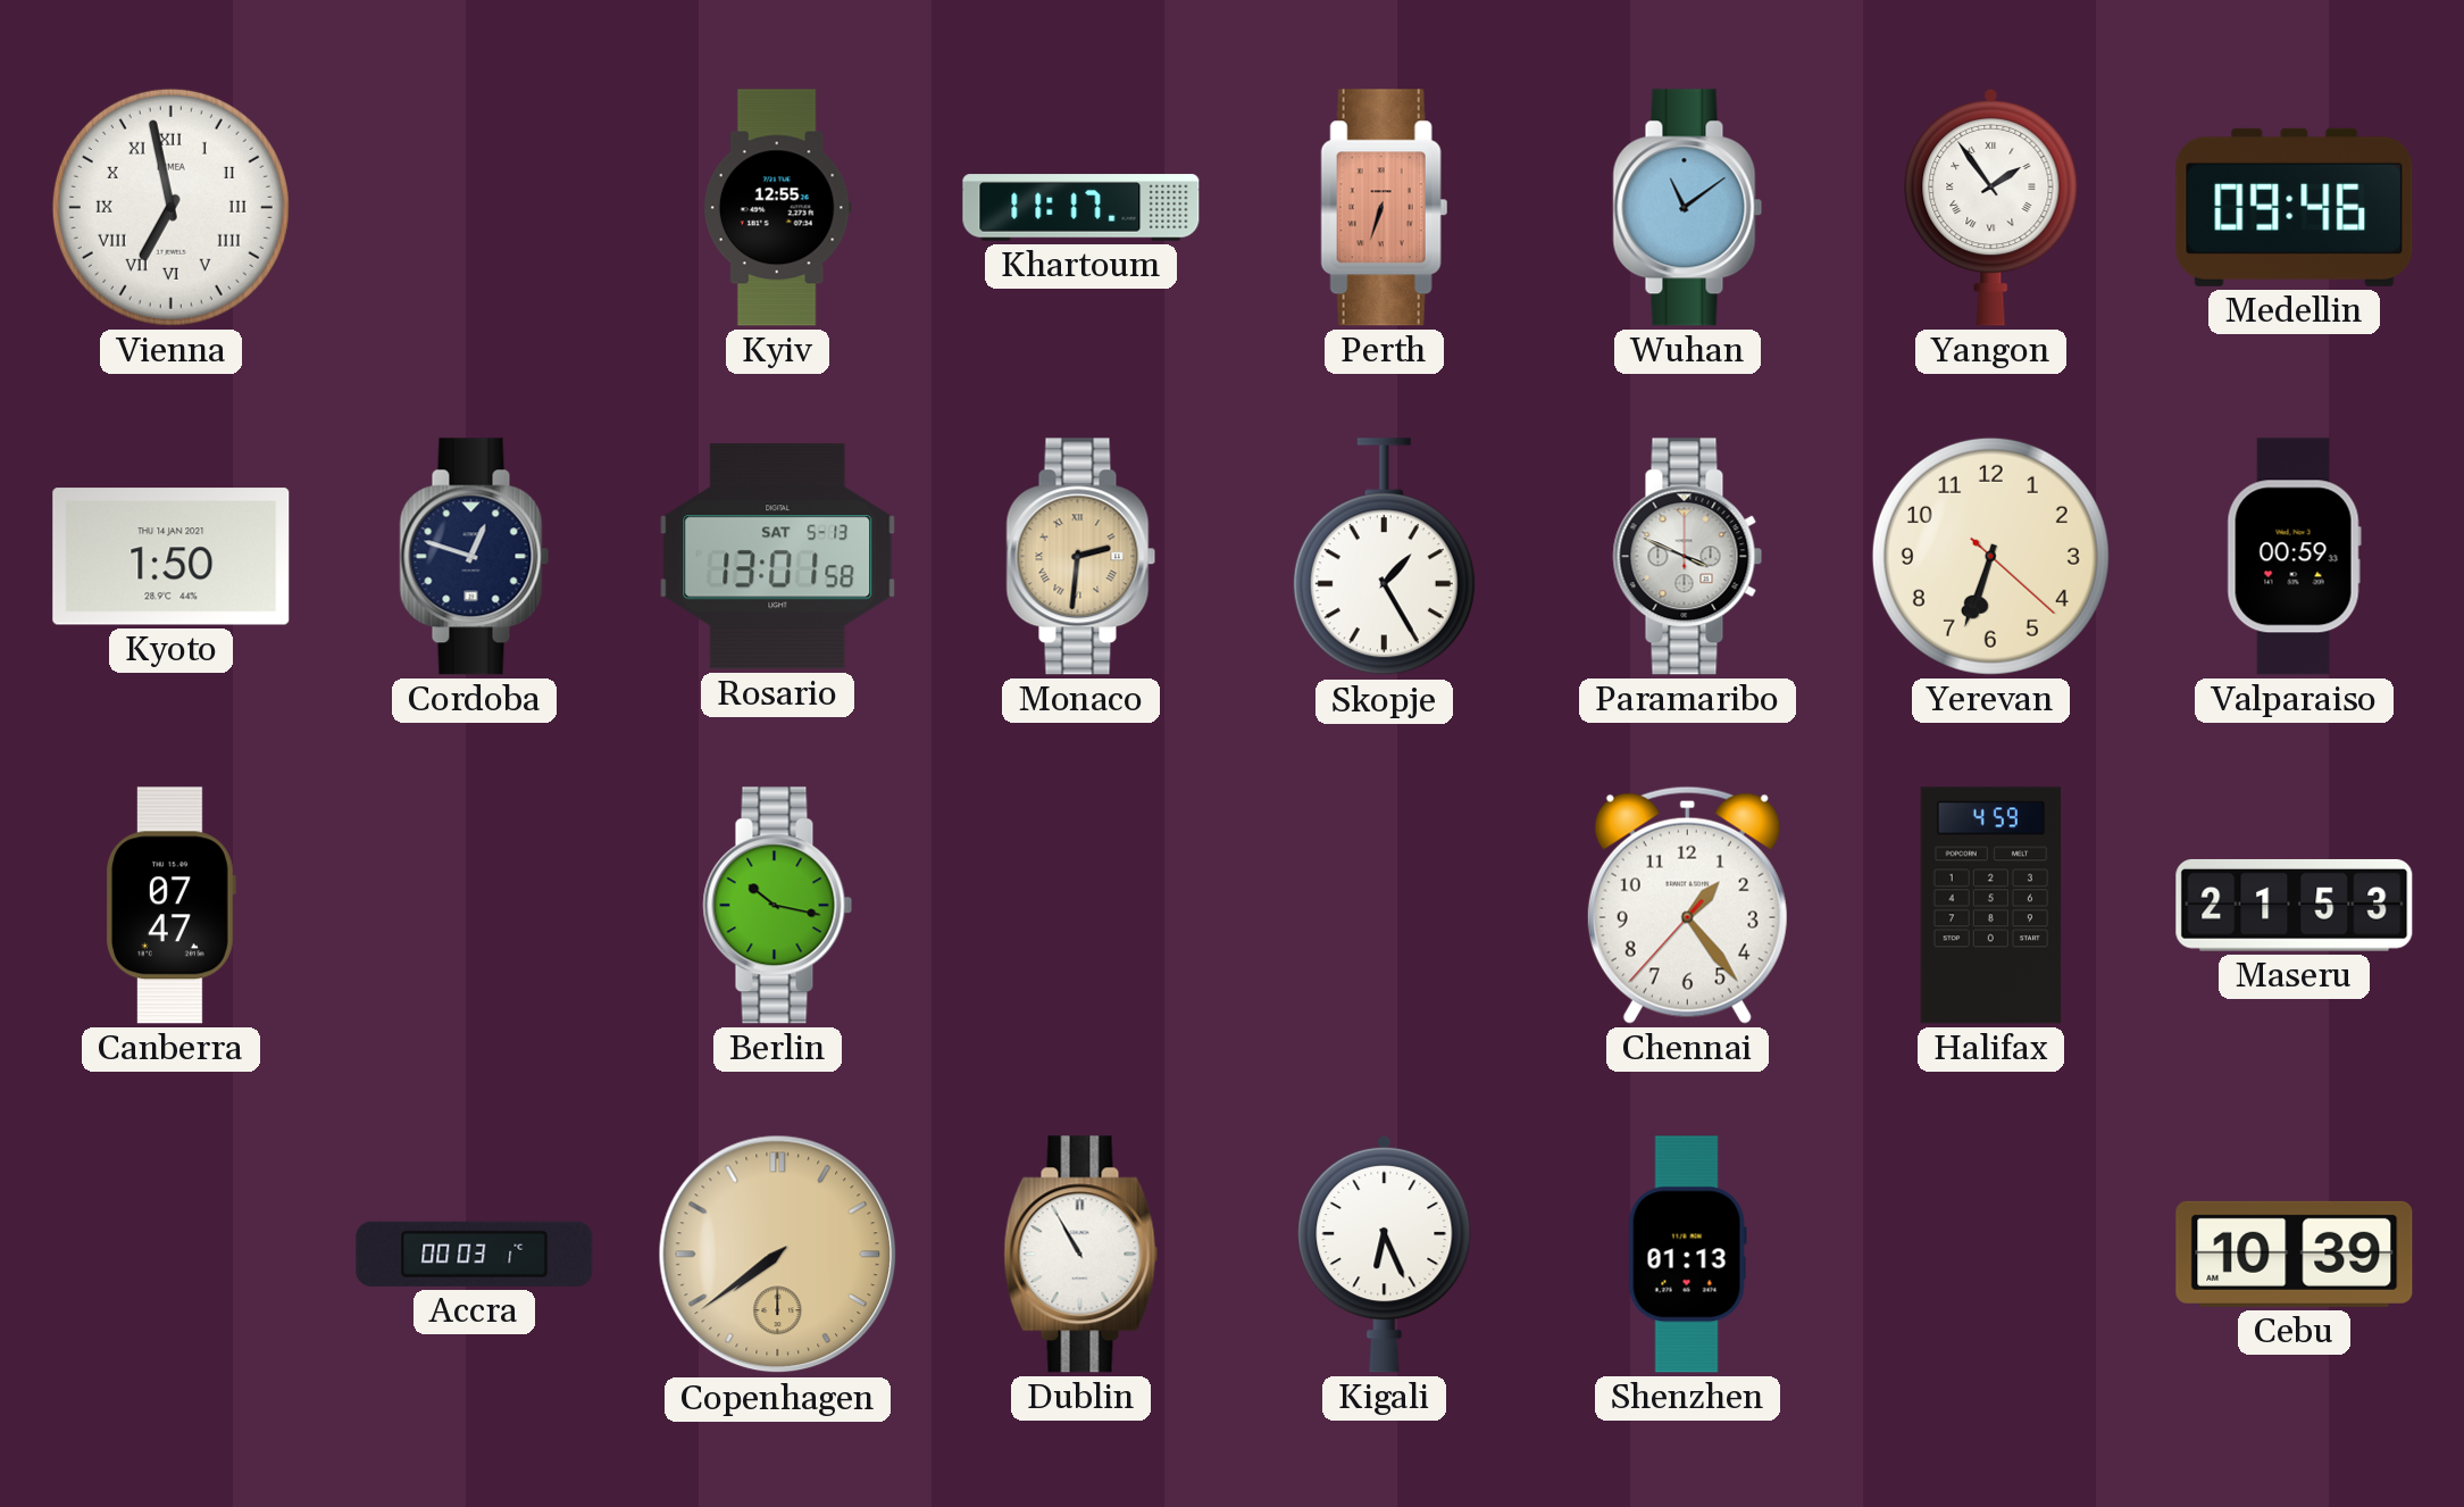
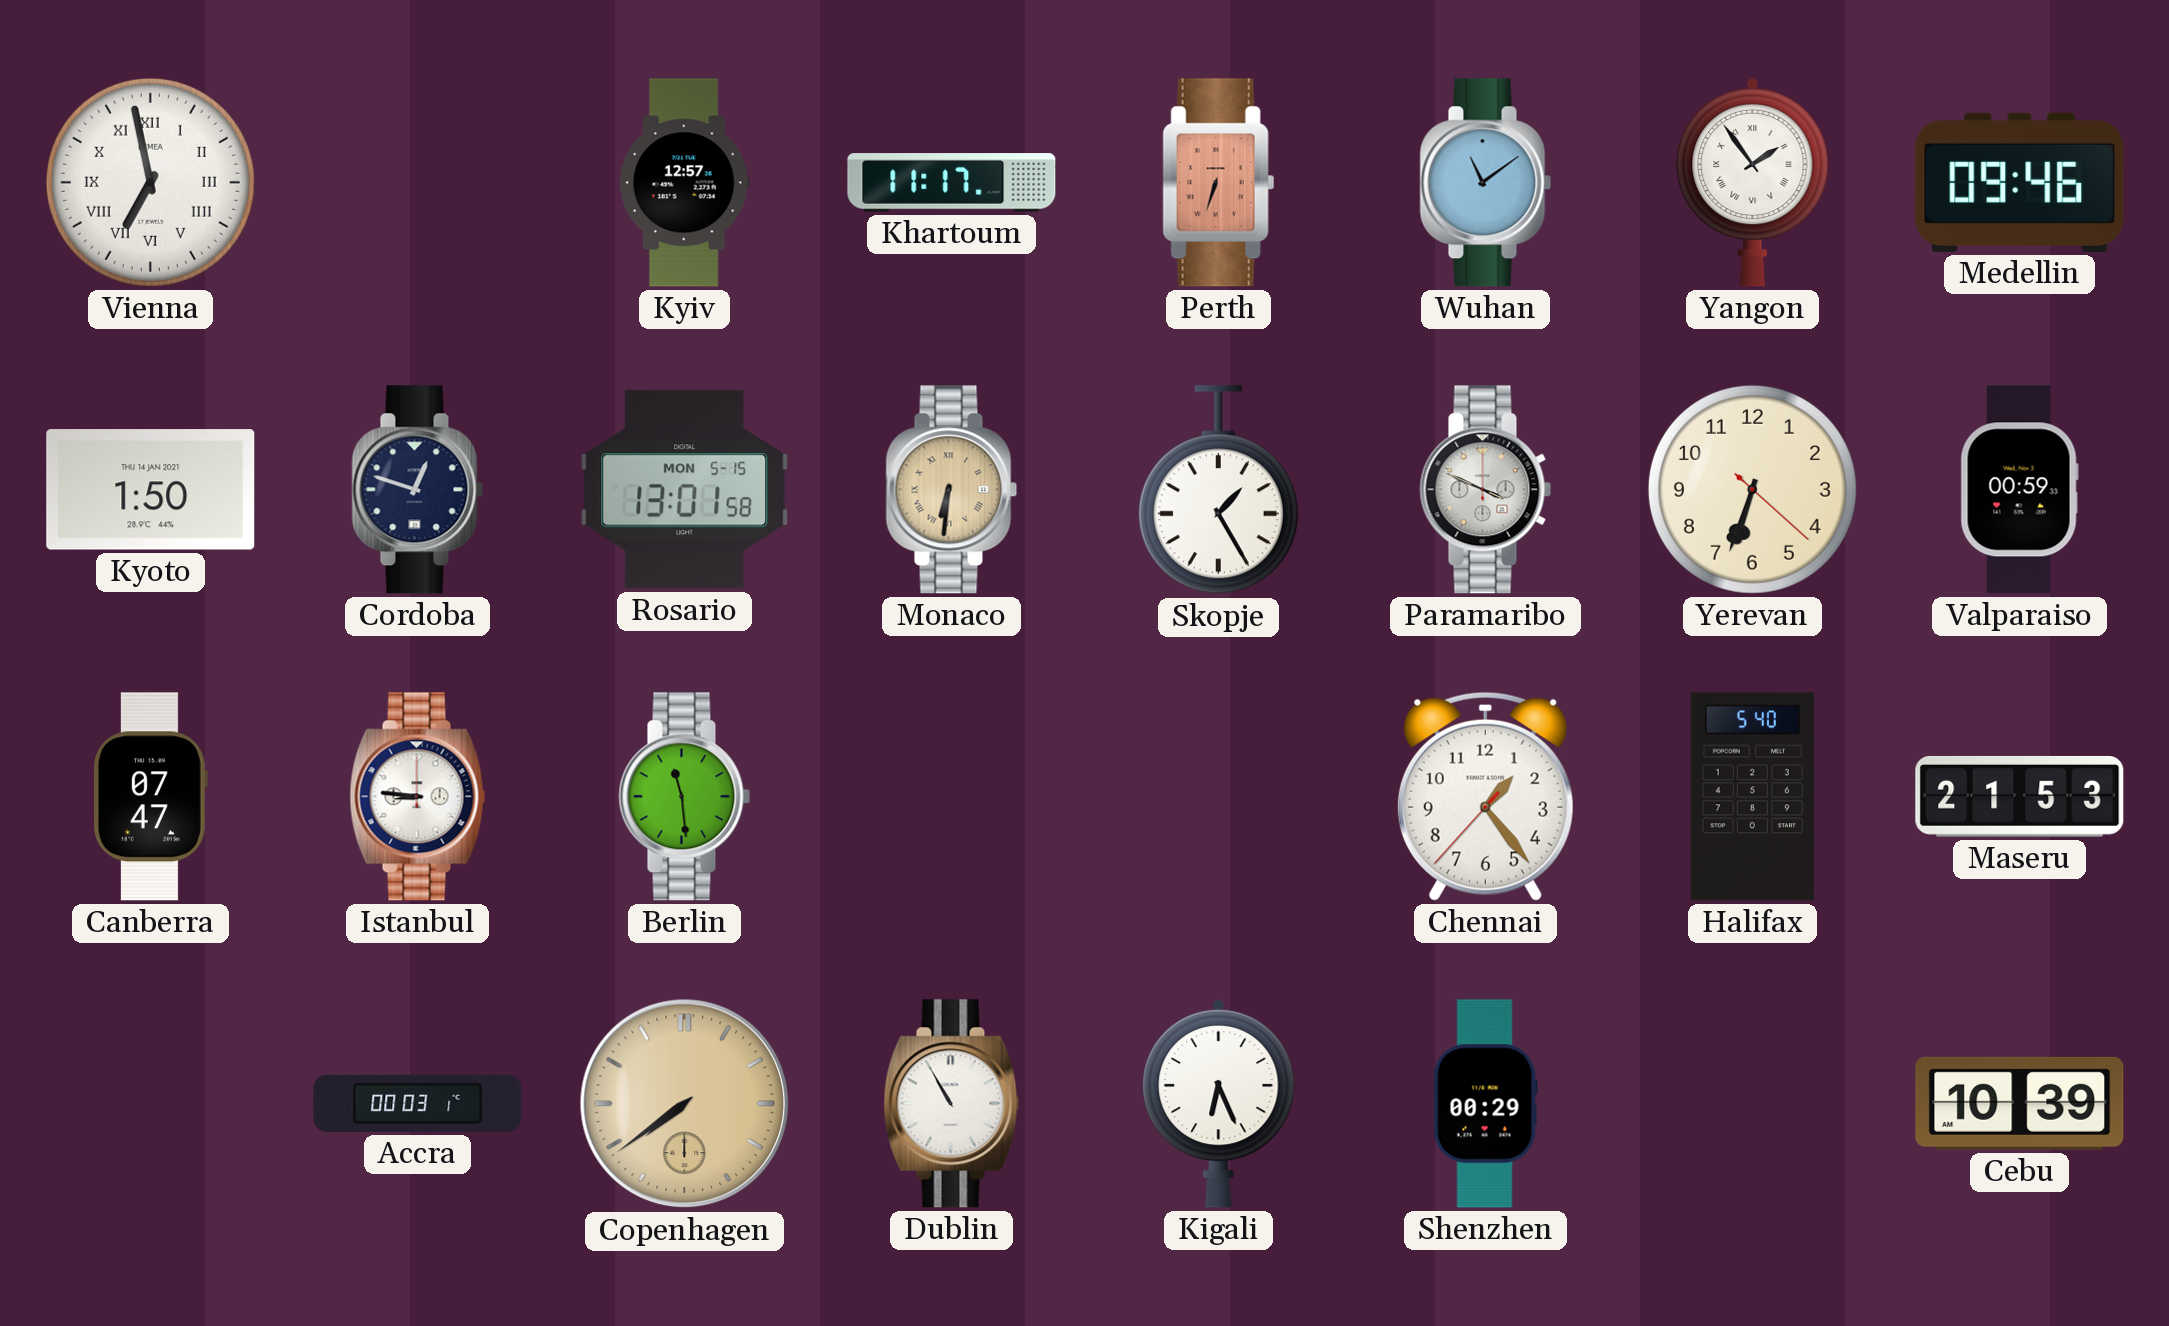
Kyiv: 12:55 -> 12:57 (684, 183)
Rosario date: SAT 5-13 -> MON 5-15 (685, 490)
Monaco: 2:31 -> 6:31 (952, 490)
Istanbul: none -> 8:46 (418, 797)
Berlin: 10:17 -> 11:29 (685, 797)
Halifax: 4:59 -> 5:40 (1753, 797)
Shenzhen: 01:13 -> 00:29 (1485, 1104)
